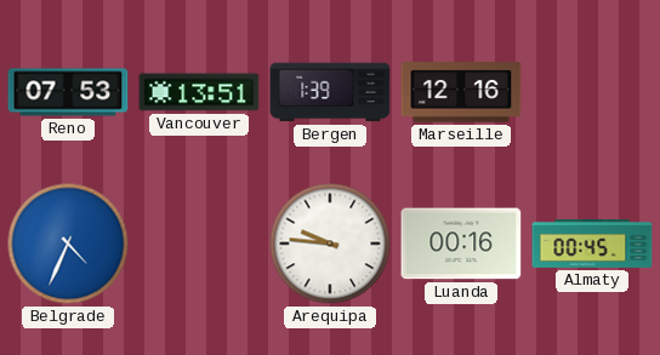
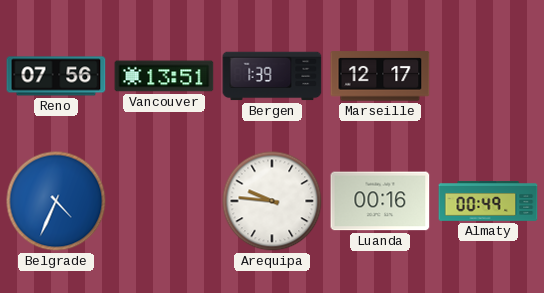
Reno: 07:53 -> 07:56 (56, 76)
Marseille: 12:16 -> 12:17 (380, 76)
Almaty: 00:45 -> 00:49 (488, 201)
